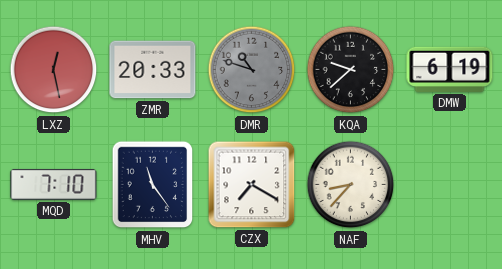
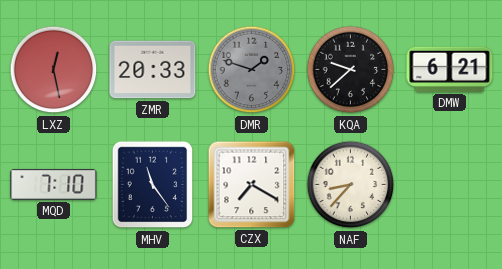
DMR: 10:48 -> 1:48 (252, 70)
DMW: 6:19 -> 6:21 (450, 69)
